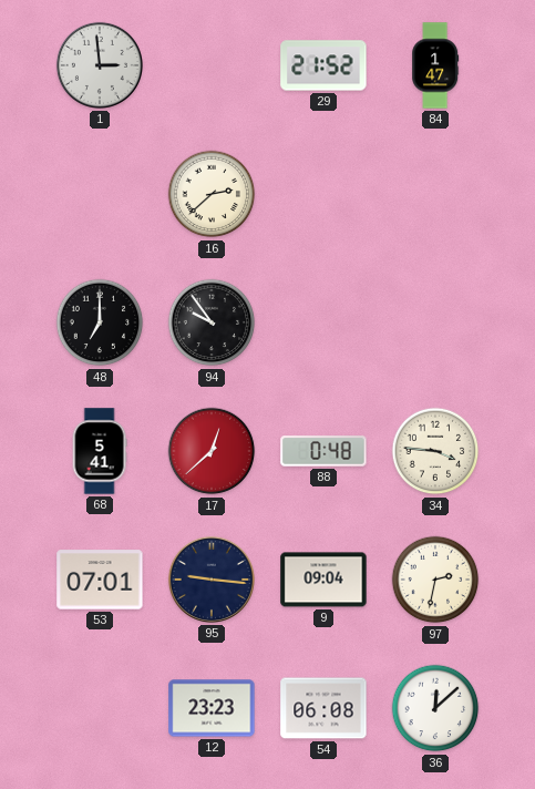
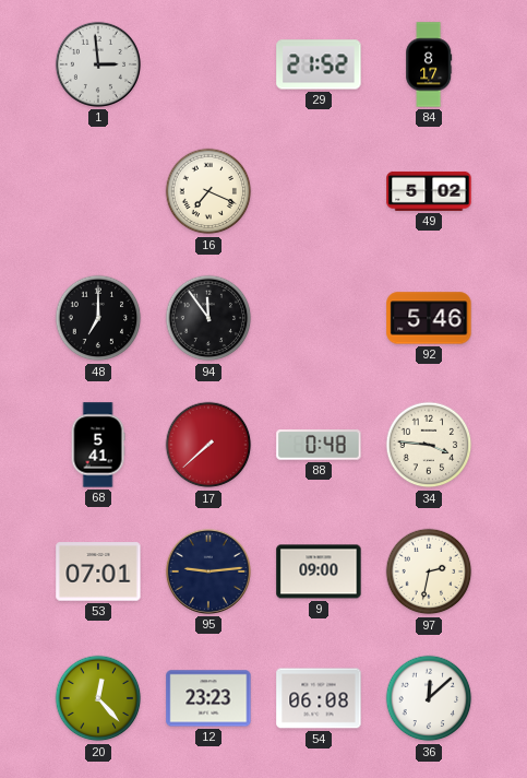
84: 1:47 -> 8:17 (429, 64)
16: 2:38 -> 7:19 (208, 191)
49: none -> 5:02 (429, 191)
94: 9:54 -> 11:54 (208, 318)
92: none -> 5:46 (429, 318)
17: 12:38 -> 7:38 (208, 445)
95: 9:16 -> 9:14 (208, 571)
9: 09:04 -> 09:00 (319, 571)
20: none -> 12:23 (98, 698)
